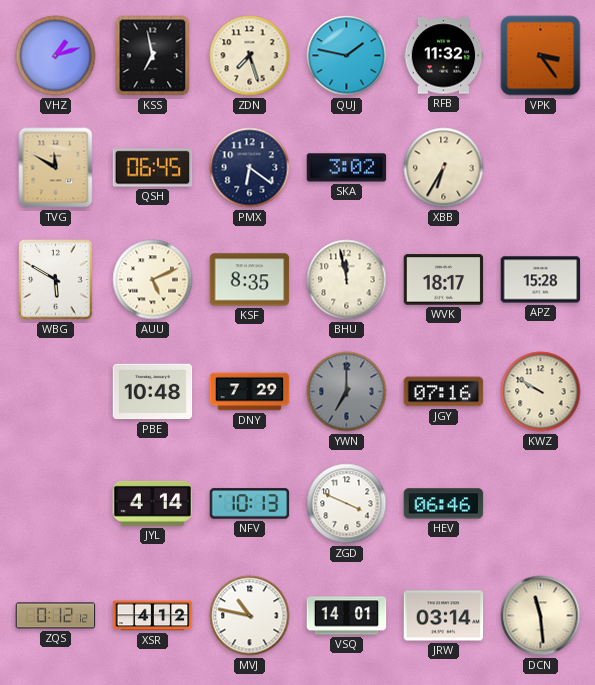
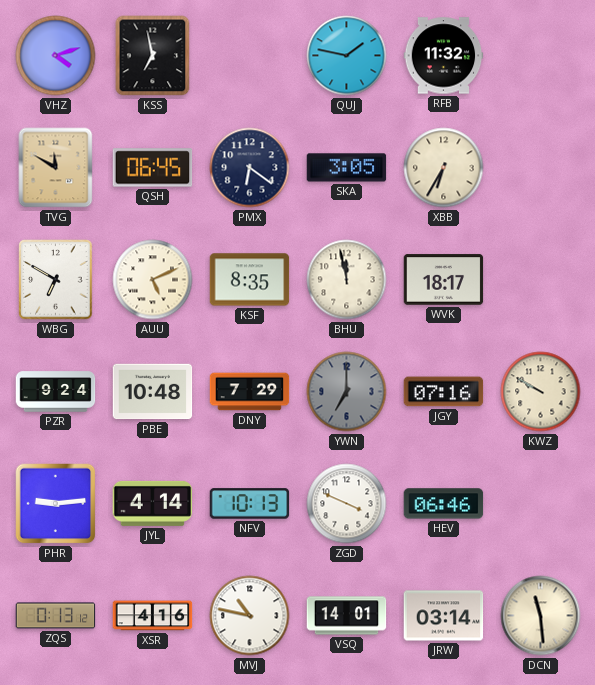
VHZ: 1:12 -> 4:12 (56, 56)
ZDN: 7:27 -> none (250, 56)
VPK: 3:24 -> none (541, 56)
SKA: 3:02 -> 3:05 (347, 168)
WBG: 5:50 -> 6:50 (56, 280)
APZ: 15:28 -> none (541, 280)
PZR: none -> 9:24 (56, 392)
PHR: none -> 9:14 (56, 504)
ZQS: 0:12 -> 0:13 (56, 616)
XSR: 4:12 -> 4:16 (153, 616)
